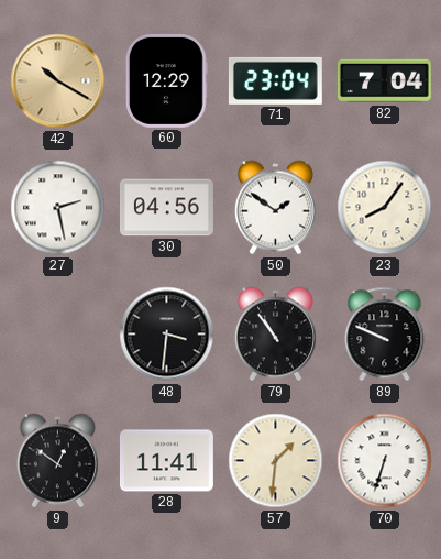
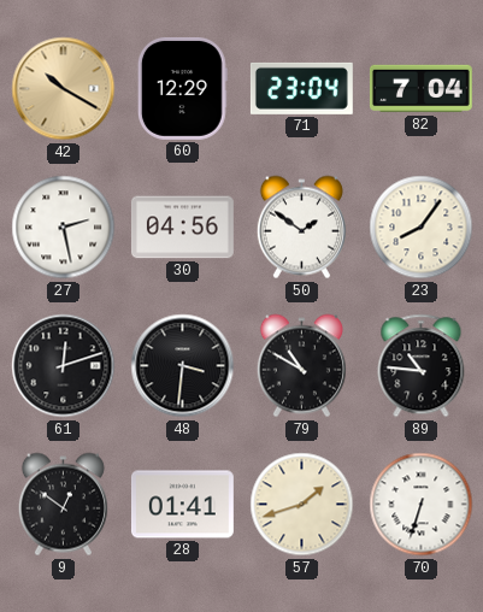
61: none -> 12:12 (64, 366)
79: 10:54 -> 10:50 (301, 366)
89: 9:49 -> 10:46 (422, 366)
28: 11:41 -> 01:41 (182, 505)
57: 1:31 -> 1:42 (302, 505)
